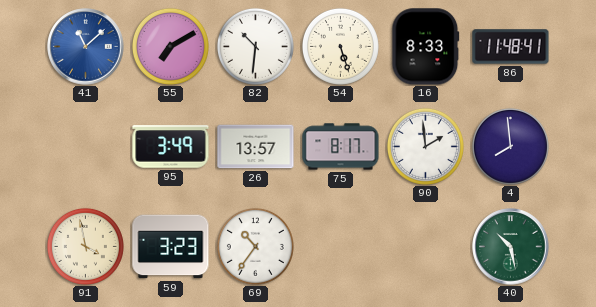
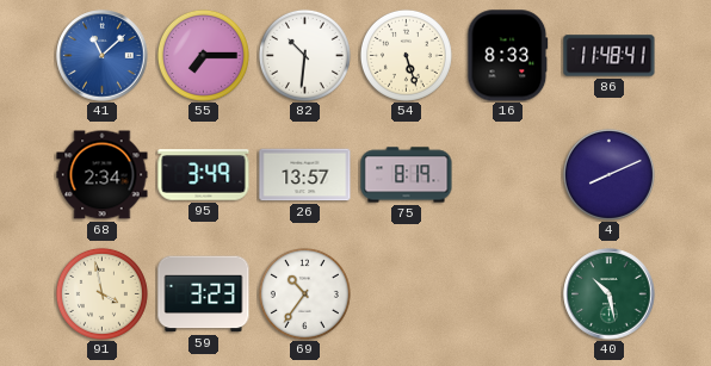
55: 7:10 -> 7:15 (203, 55)
68: none -> 2:34 (103, 175)
75: 8:17 -> 8:19 (407, 175)
90: 1:59 -> none (425, 146)
4: 7:59 -> 8:11 (608, 174)
